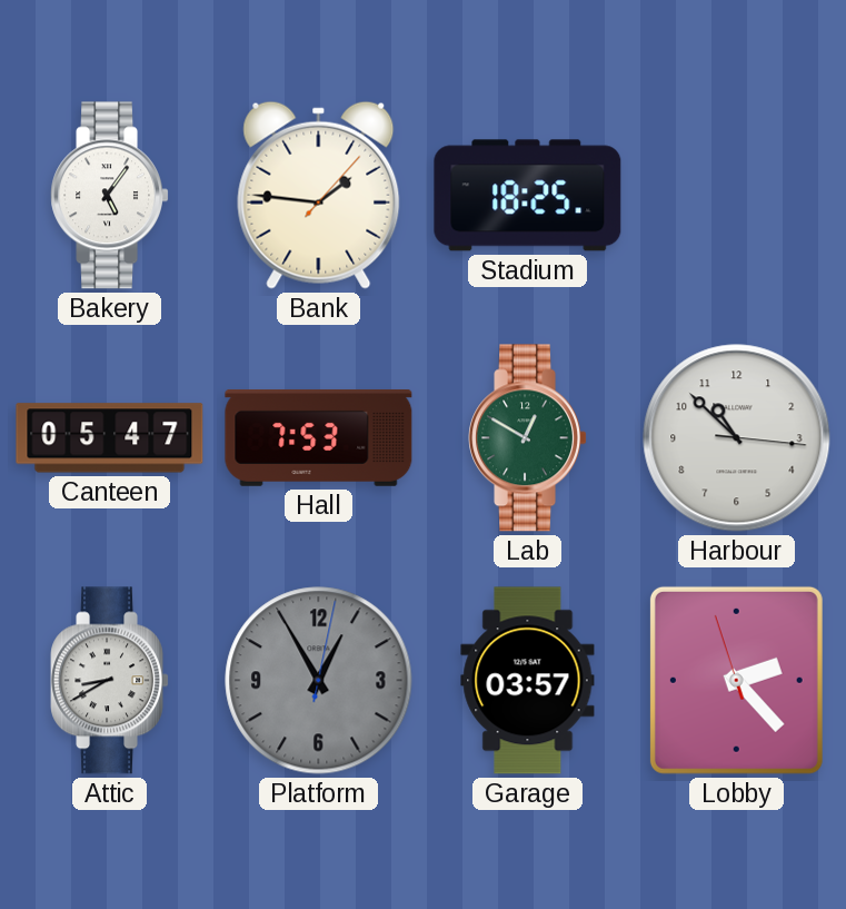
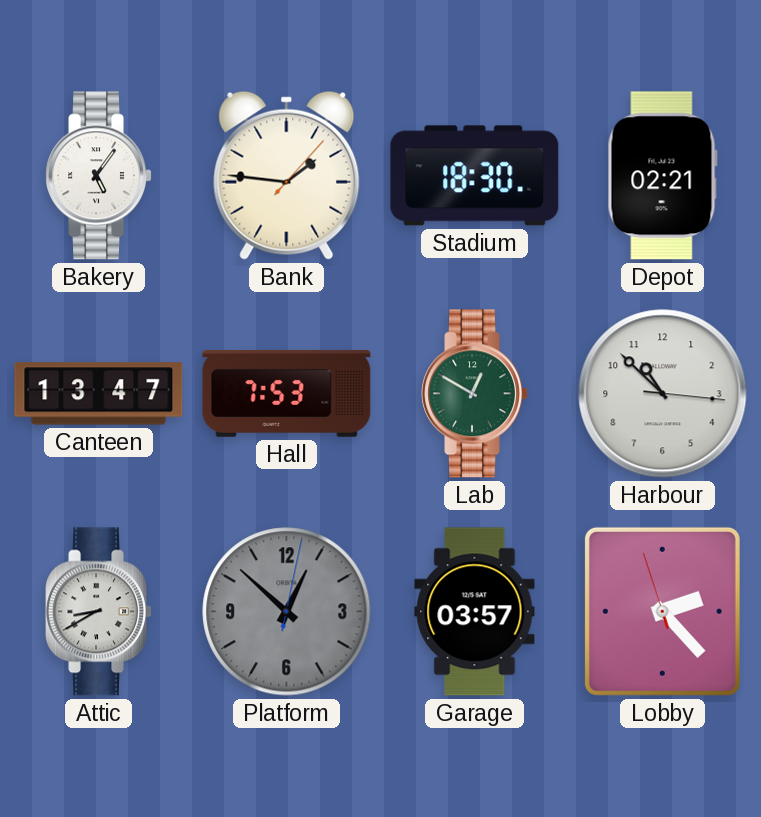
Stadium: 18:25 -> 18:30 (475, 176)
Depot: none -> 02:21 (662, 176)
Canteen: 05:47 -> 13:47 (99, 394)
Platform: 12:55 -> 12:52 (287, 612)
